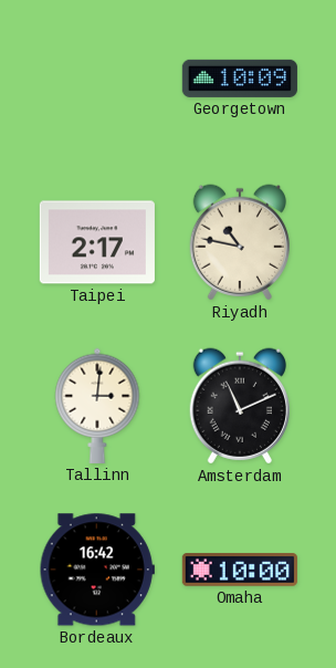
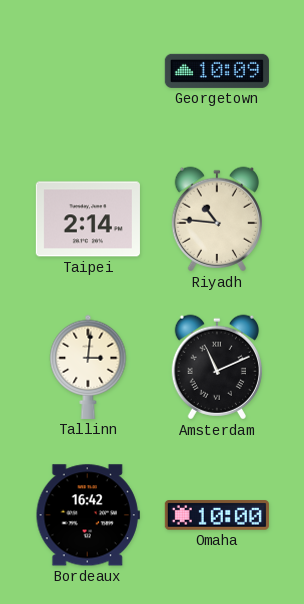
Taipei: 2:17 -> 2:14 (88, 219)
Riyadh: 10:47 -> 10:46 (217, 219)
